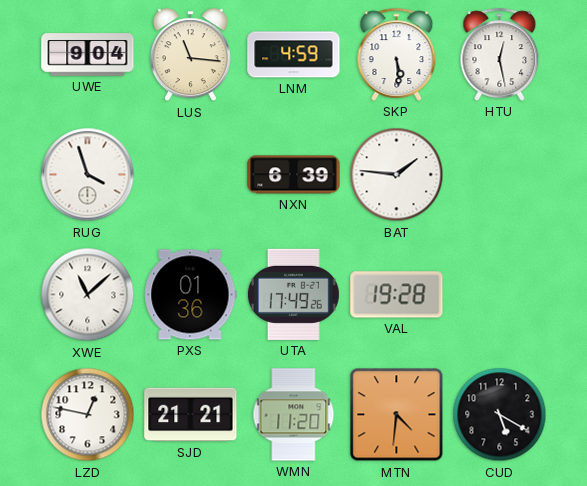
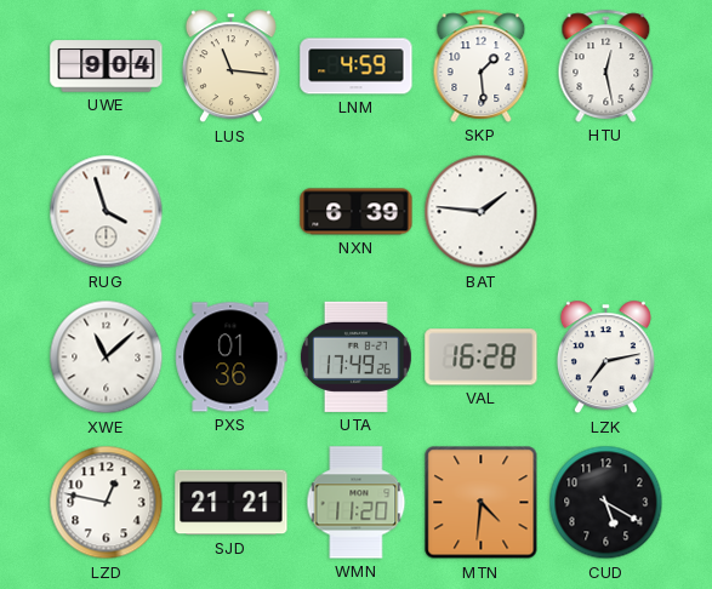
SKP: 5:29 -> 1:29 (482, 65)
VAL: 19:28 -> 16:28 (482, 358)
LZK: none -> 7:13 (605, 358)
